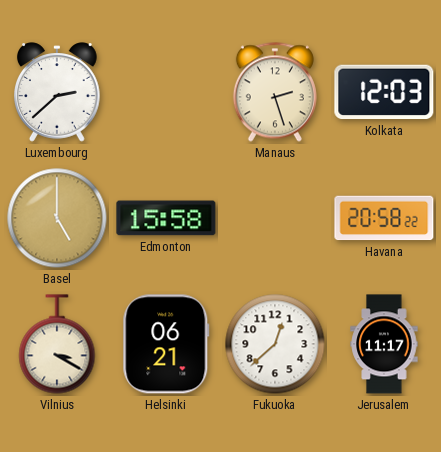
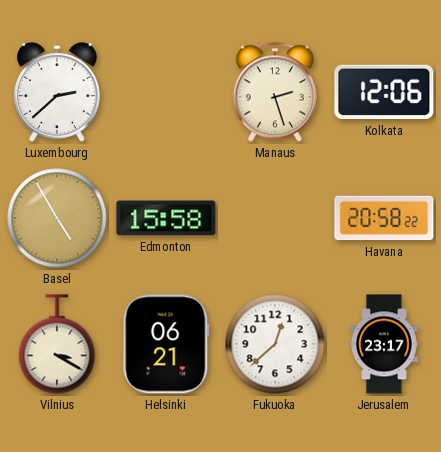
Kolkata: 12:03 -> 12:06 (384, 92)
Basel: 5:00 -> 4:55 (57, 218)
Jerusalem: 11:17 -> 23:17 (384, 344)
